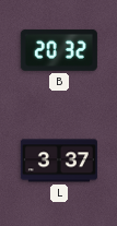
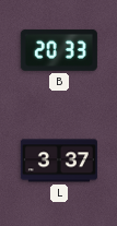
B: 20:32 -> 20:33 (59, 50)
